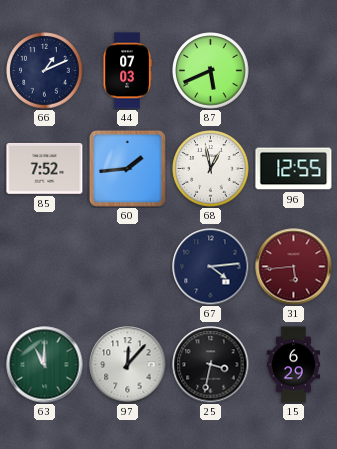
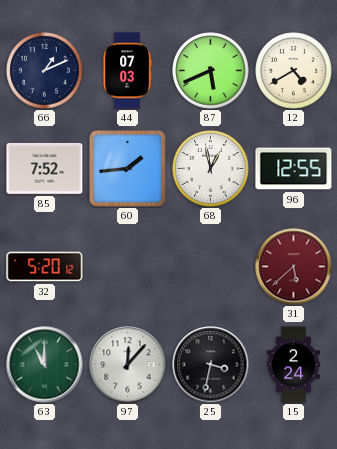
12: none -> 4:40 (294, 71)
32: none -> 5:20 (45, 267)
67: 4:14 -> none (211, 267)
31: 5:44 -> 5:38 (294, 267)
15: 6:29 -> 2:24 (293, 365)
